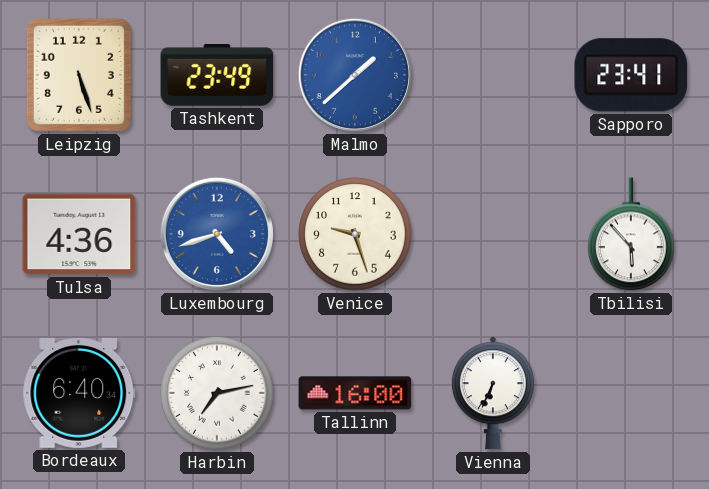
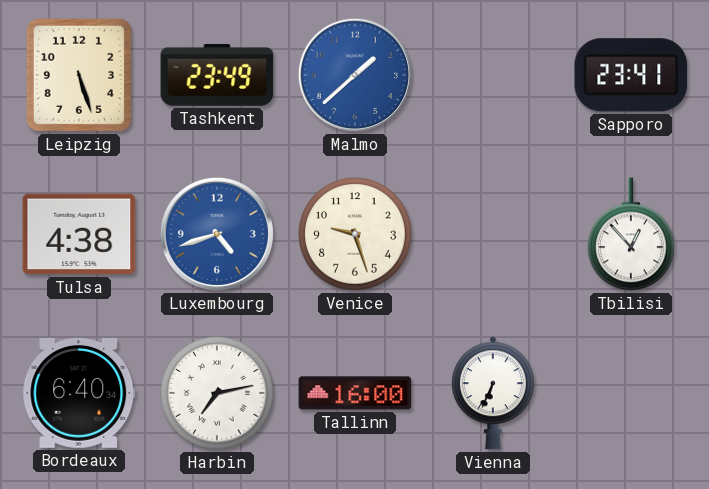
Tulsa: 4:36 -> 4:38 (79, 234)
Tbilisi: 5:53 -> 12:53 (631, 234)
